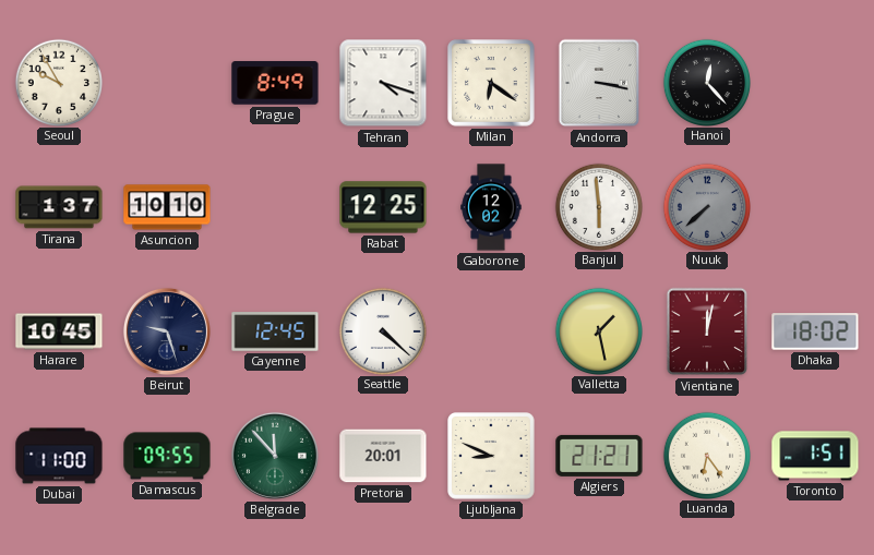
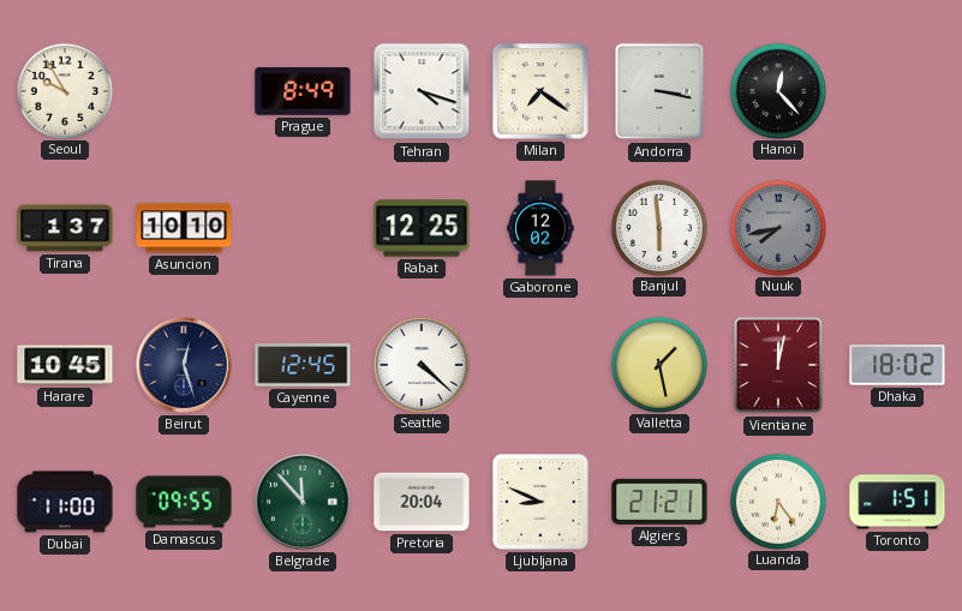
Milan: 6:21 -> 7:21 (540, 91)
Nuuk: 7:38 -> 7:43 (777, 227)
Beirut: 9:27 -> 12:27 (184, 365)
Pretoria: 20:01 -> 20:04 (422, 502)
